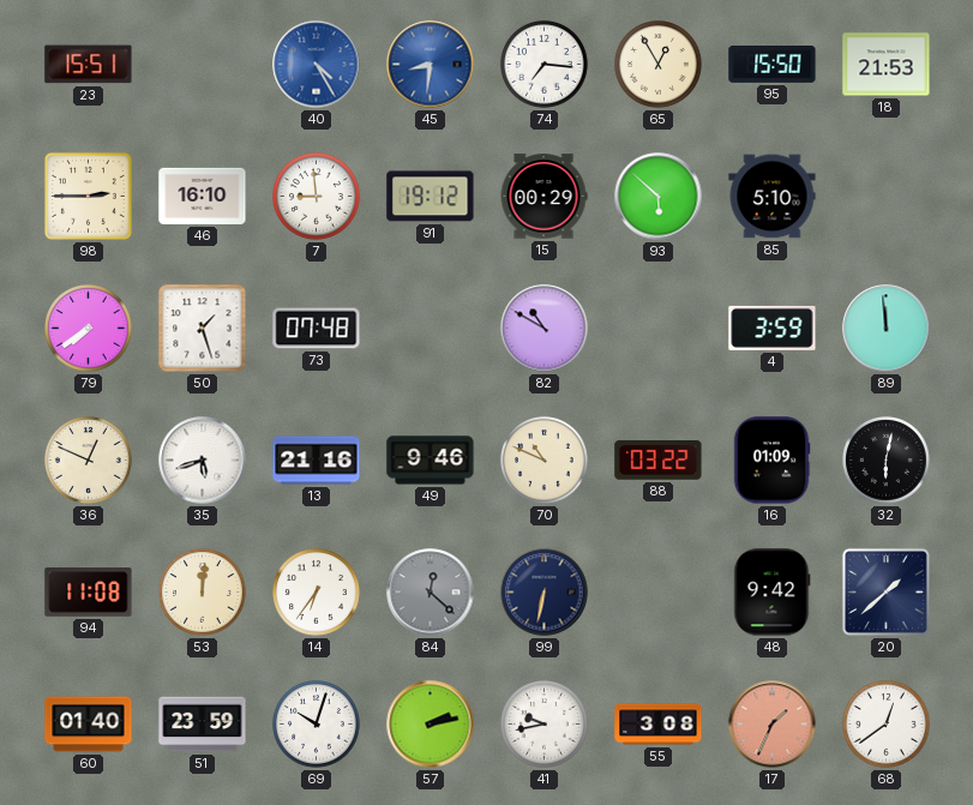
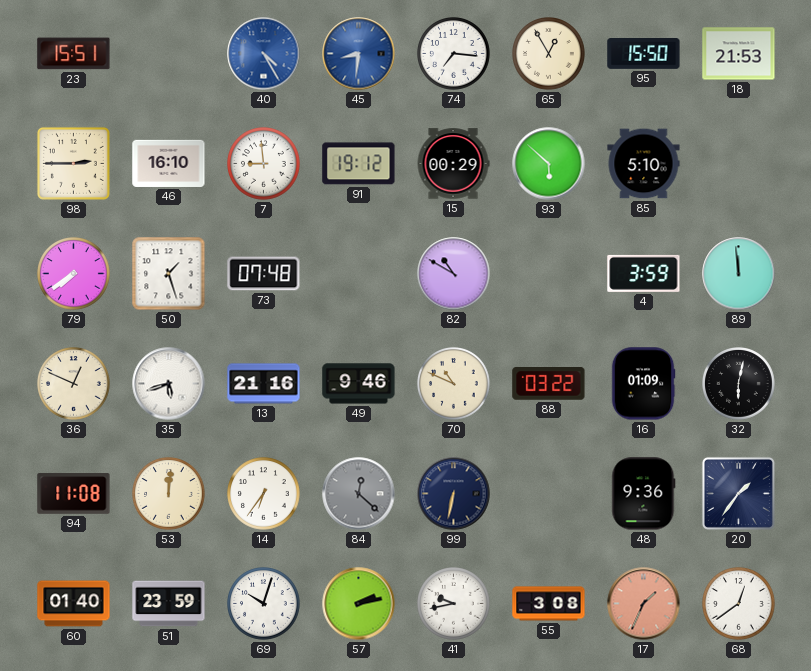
48: 9:42 -> 9:36 (644, 494)
20: 1:38 -> 1:36 (738, 493)
